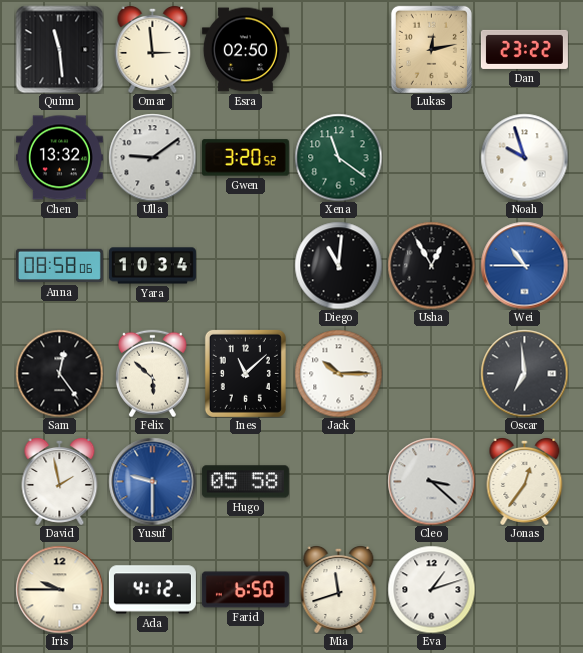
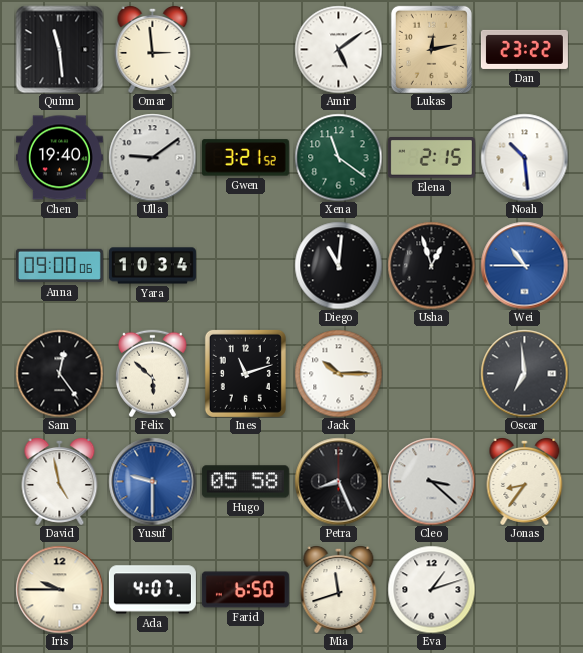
Esra: 02:50 -> none (245, 50)
Amir: none -> 5:09 (338, 49)
Chen: 13:32 -> 19:40 (59, 158)
Gwen: 3:20 -> 3:21 (245, 158)
Elena: none -> 2:15 (431, 158)
Noah: 9:57 -> 10:29 (524, 157)
Anna: 08:58 -> 09:00 (59, 266)
Usha: 12:55 -> 12:57 (431, 265)
Ines: 11:08 -> 11:12 (245, 373)
David: 1:58 -> 4:58 (60, 482)
Petra: none -> 8:26 (338, 481)
Jonas: 12:36 -> 8:36 (525, 482)
Ada: 4:12 -> 4:07 (152, 590)
